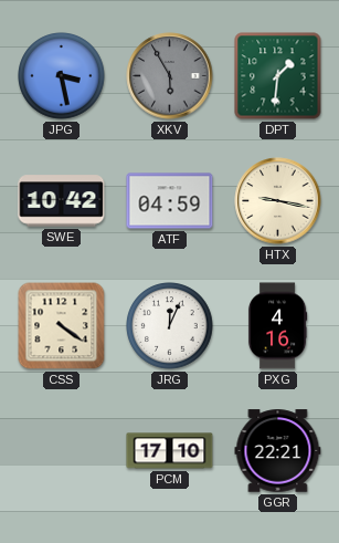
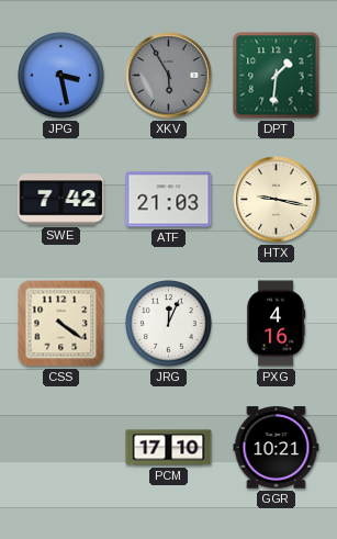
SWE: 10:42 -> 7:42 (61, 200)
ATF: 04:59 -> 21:03 (169, 200)
GGR: 22:21 -> 10:21 (277, 448)
